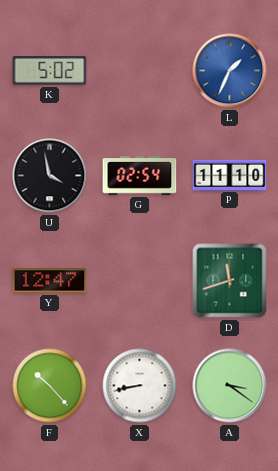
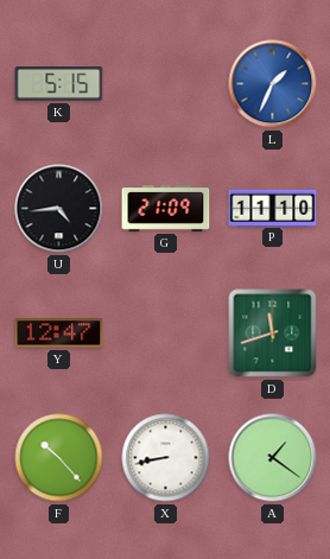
K: 5:02 -> 5:15 (59, 84)
U: 3:58 -> 4:44 (59, 209)
G: 02:54 -> 21:09 (166, 209)
A: 3:21 -> 1:21 (273, 458)
